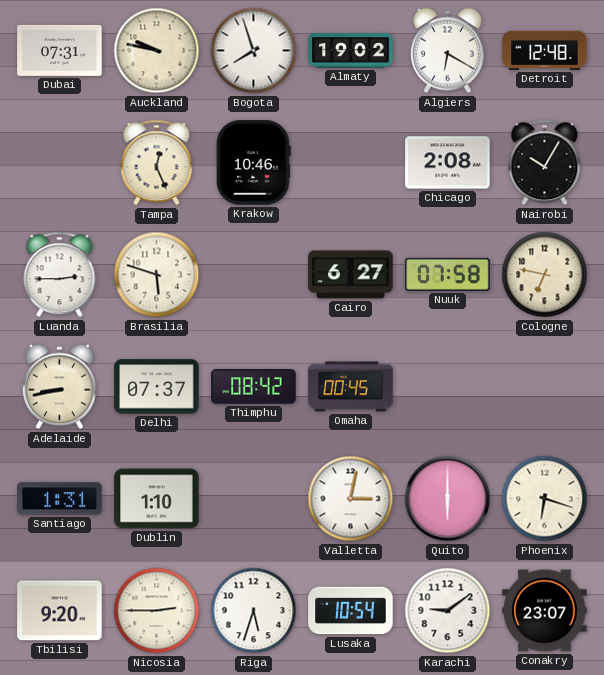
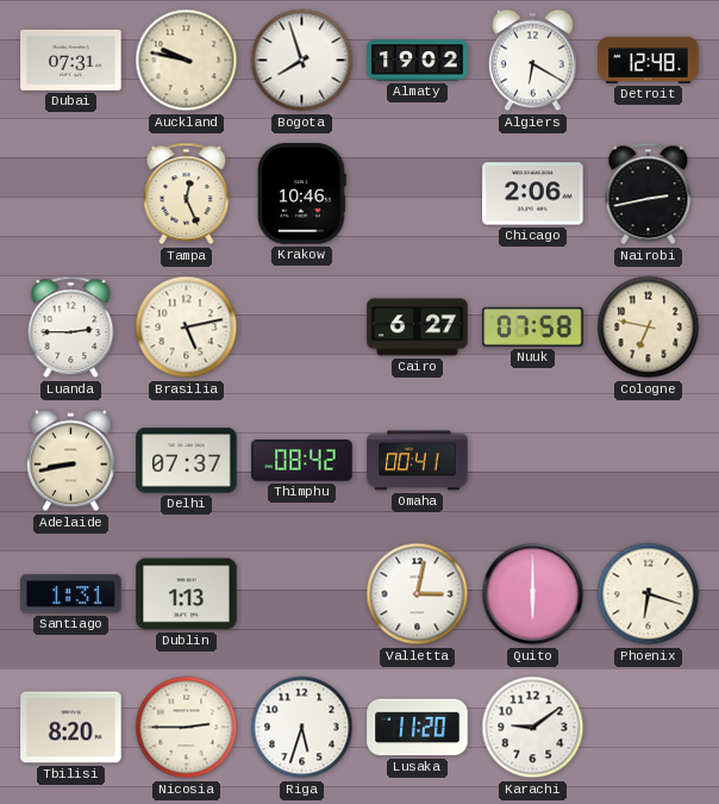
Chicago: 2:08 -> 2:06 (533, 194)
Nairobi: 10:05 -> 2:43 (649, 194)
Brasilia: 5:48 -> 5:13 (187, 328)
Omaha: 00:45 -> 00:41 (418, 461)
Dublin: 1:10 -> 1:13 (187, 594)
Tbilisi: 9:20 -> 8:20 (71, 728)
Lusaka: 10:54 -> 11:20 (418, 728)
Conakry: 23:07 -> none (545, 611)
